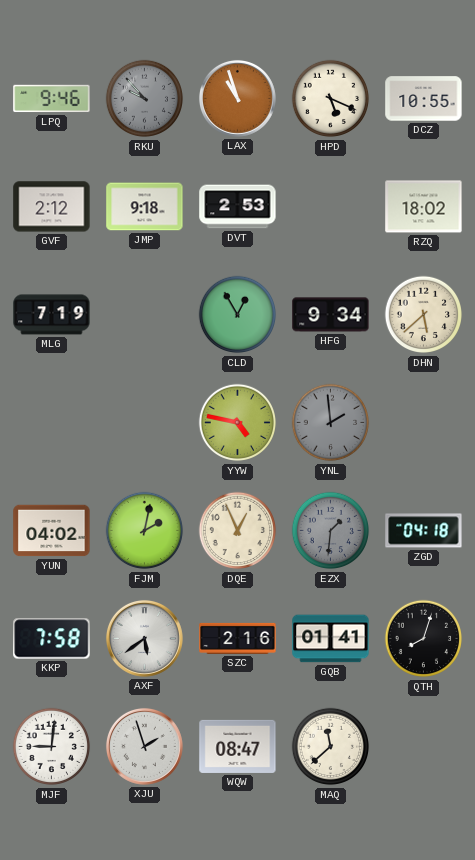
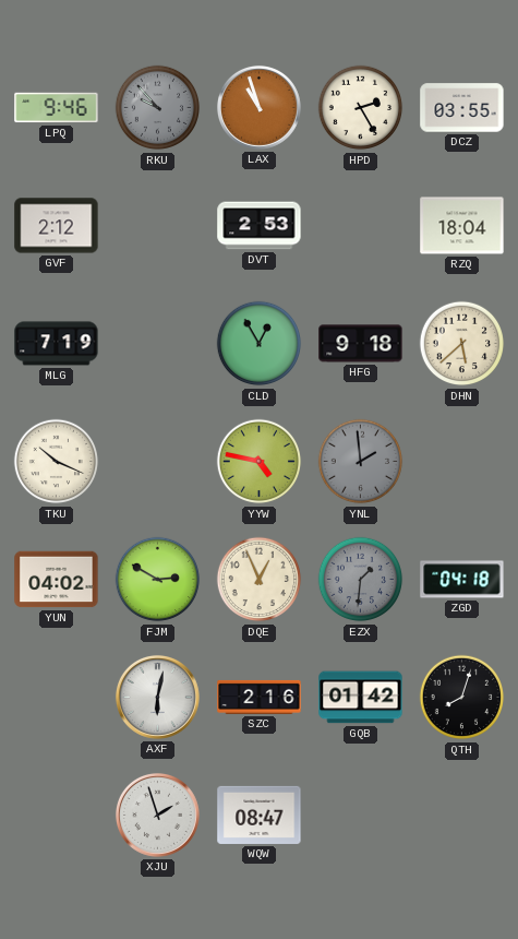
HPD: 5:19 -> 2:25 (361, 108)
DCZ: 10:55 -> 03:55 (462, 108)
JMP: 9:18 -> none (145, 207)
RZQ: 18:02 -> 18:04 (462, 226)
HFG: 9:34 -> 9:18 (361, 344)
TKU: none -> 10:19 (57, 462)
FJM: 2:02 -> 2:50 (158, 580)
KKP: 7:58 -> none (52, 639)
AXF: 5:39 -> 6:02 (157, 697)
GQB: 01:41 -> 01:42 (361, 698)
MJF: 9:01 -> none (52, 747)
MAQ: 11:38 -> none (331, 747)
